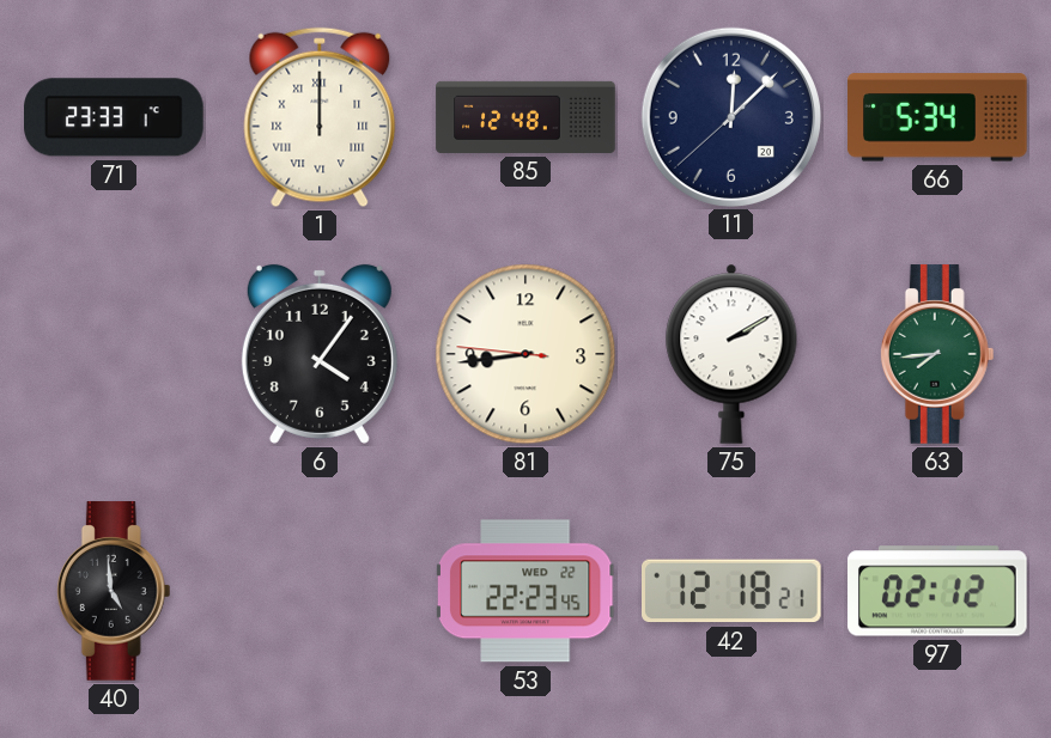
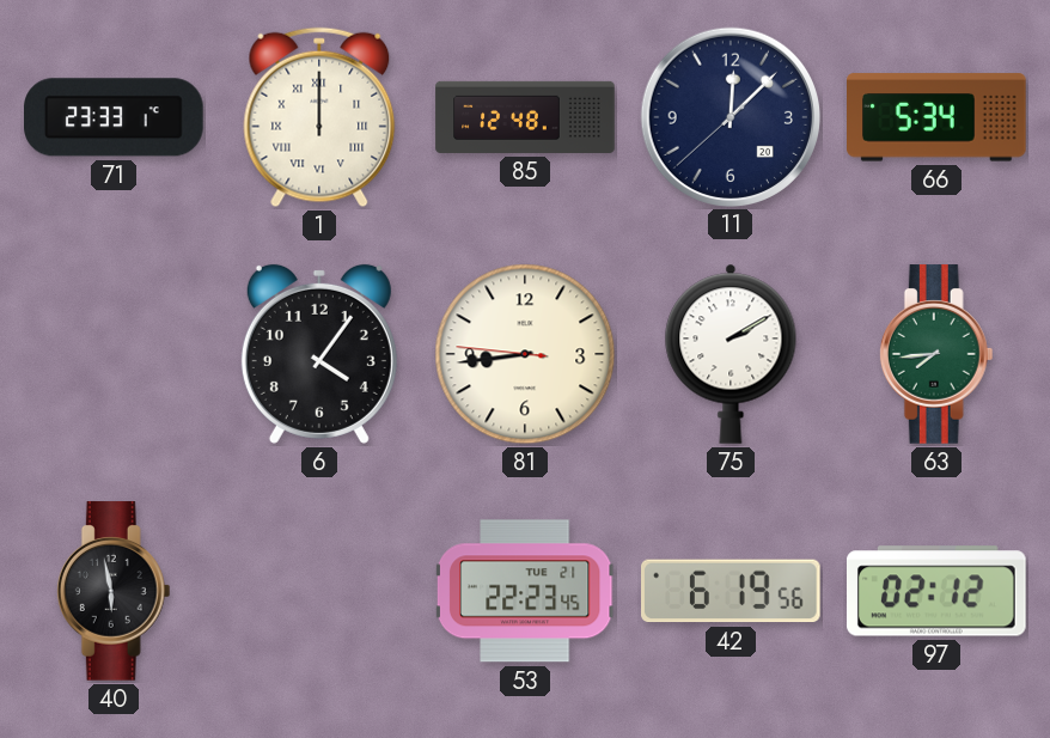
40: 4:59 -> 5:58 (114, 591)
53 date: WED 22 -> TUE 21 (525, 591)
42: 12:18 -> 6:19 (731, 591)
